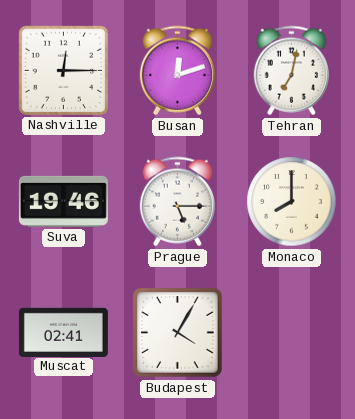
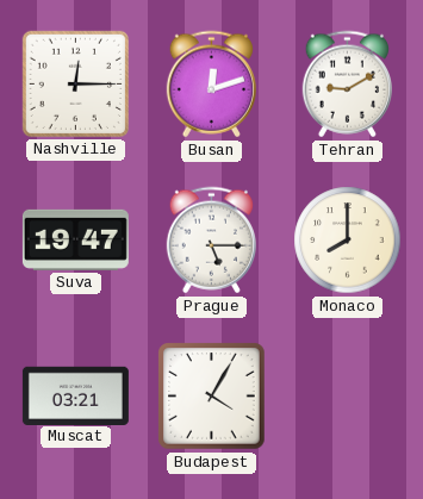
Tehran: 7:02 -> 9:10 (347, 85)
Suva: 19:46 -> 19:47 (75, 239)
Muscat: 02:41 -> 03:21 (75, 395)
